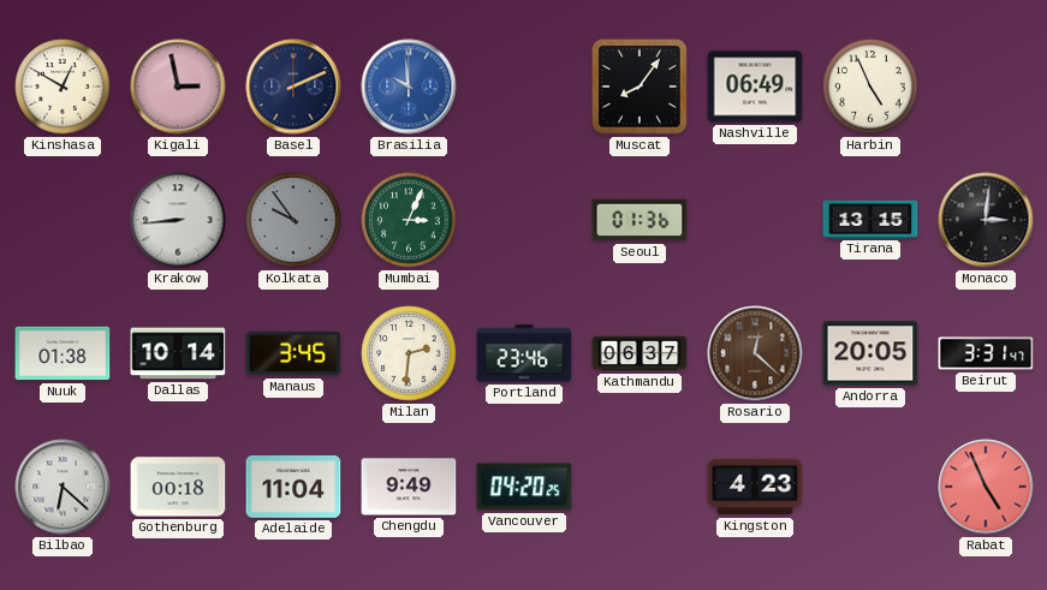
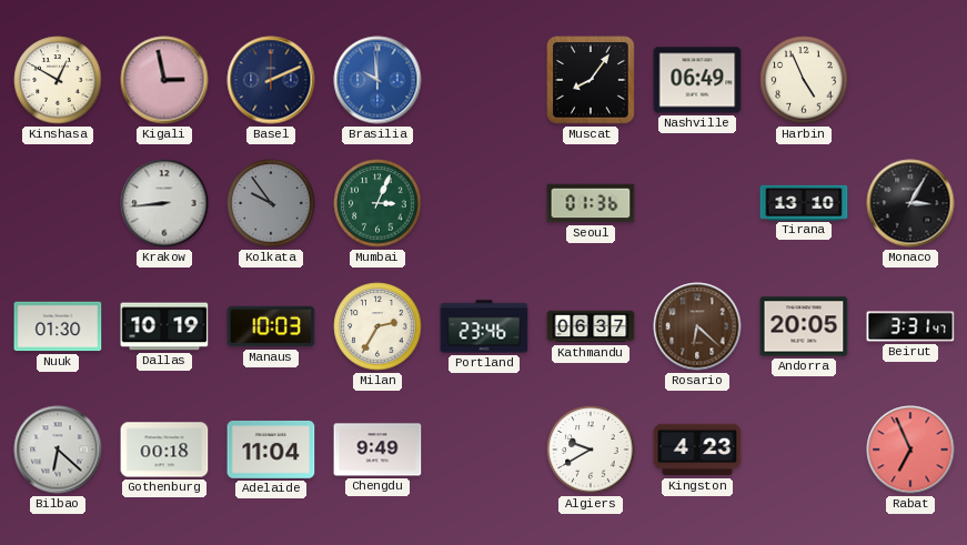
Tirana: 13:15 -> 13:10 (804, 202)
Monaco: 3:01 -> 3:05 (910, 203)
Nuuk: 01:38 -> 01:30 (58, 326)
Dallas: 10:14 -> 10:19 (164, 326)
Manaus: 3:45 -> 10:03 (271, 326)
Milan: 2:31 -> 2:35 (377, 326)
Rosario: 12:22 -> 6:22 (697, 326)
Vancouver: 04:20 -> none (524, 487)
Algiers: none -> 9:40 (591, 450)
Rabat: 4:56 -> 6:56 (910, 450)
